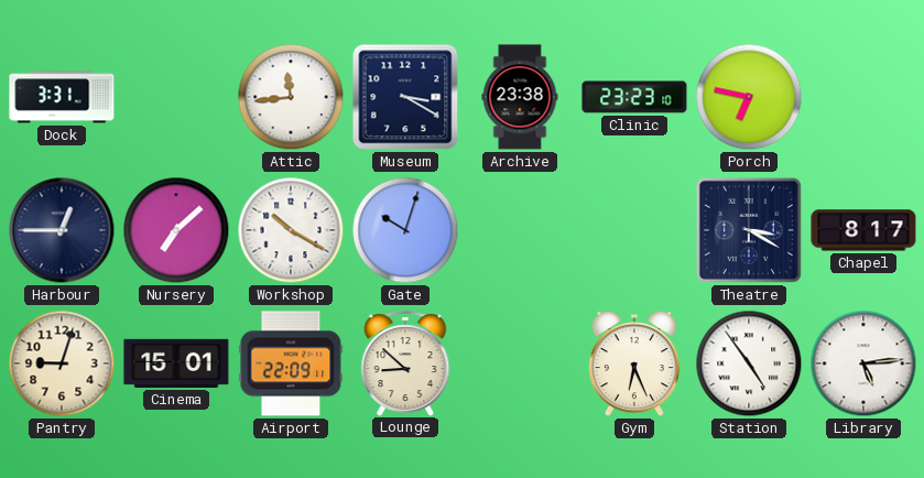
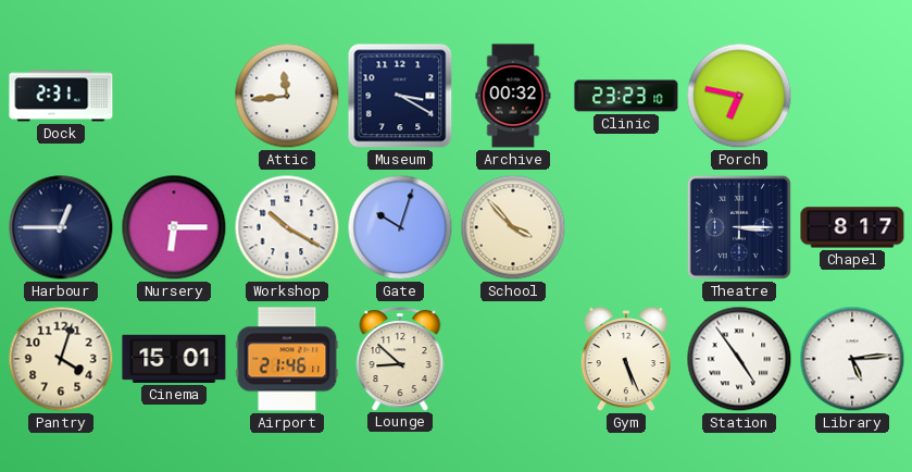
Dock: 3:31 -> 2:31 (61, 96)
Archive: 23:38 -> 00:32 (513, 96)
Nursery: 7:08 -> 6:15 (174, 227)
School: none -> 3:53 (513, 227)
Theatre: 3:20 -> 3:15 (739, 227)
Pantry: 9:03 -> 4:03 (61, 359)
Airport: 22:09 -> 21:46 (287, 359)
Gym: 6:26 -> 5:26 (625, 359)
